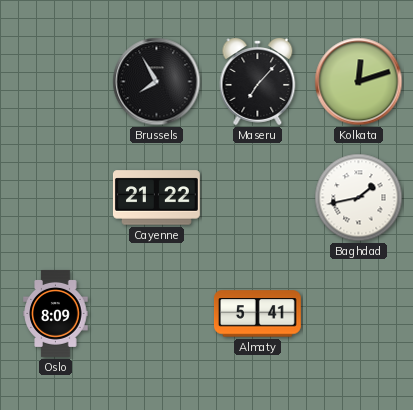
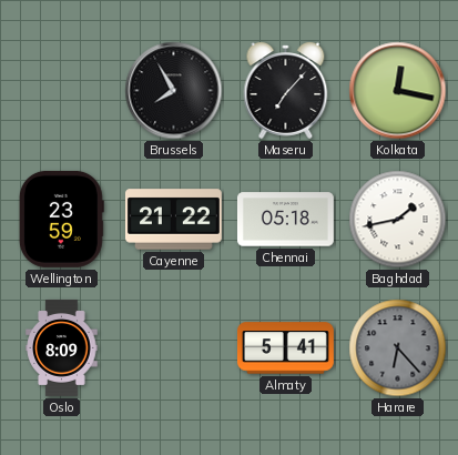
Kolkata: 12:12 -> 12:17 (398, 91)
Wellington: none -> 23:59 (61, 219)
Chennai: none -> 05:18 (285, 220)
Harare: none -> 6:23 (398, 348)
